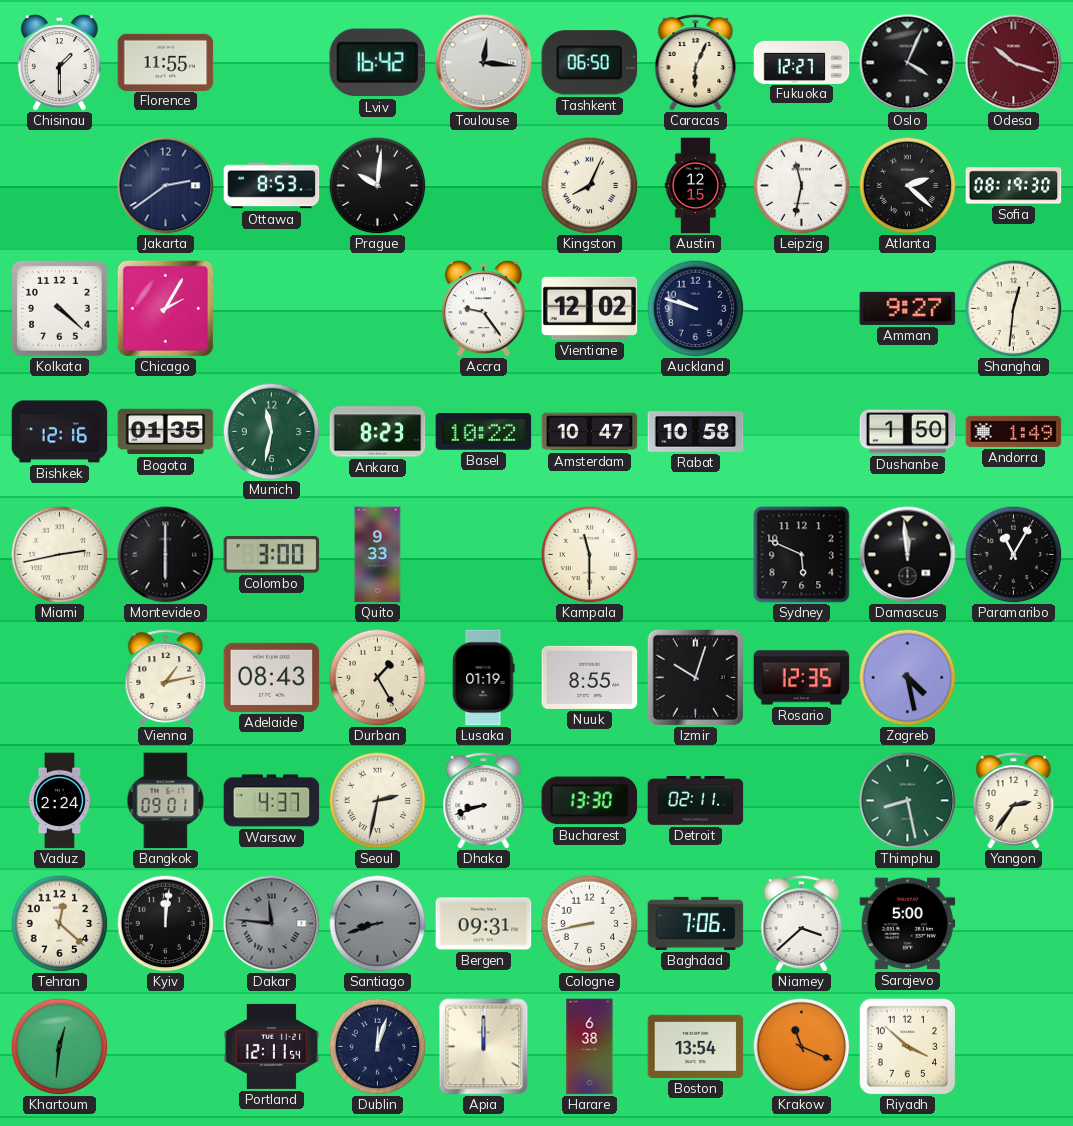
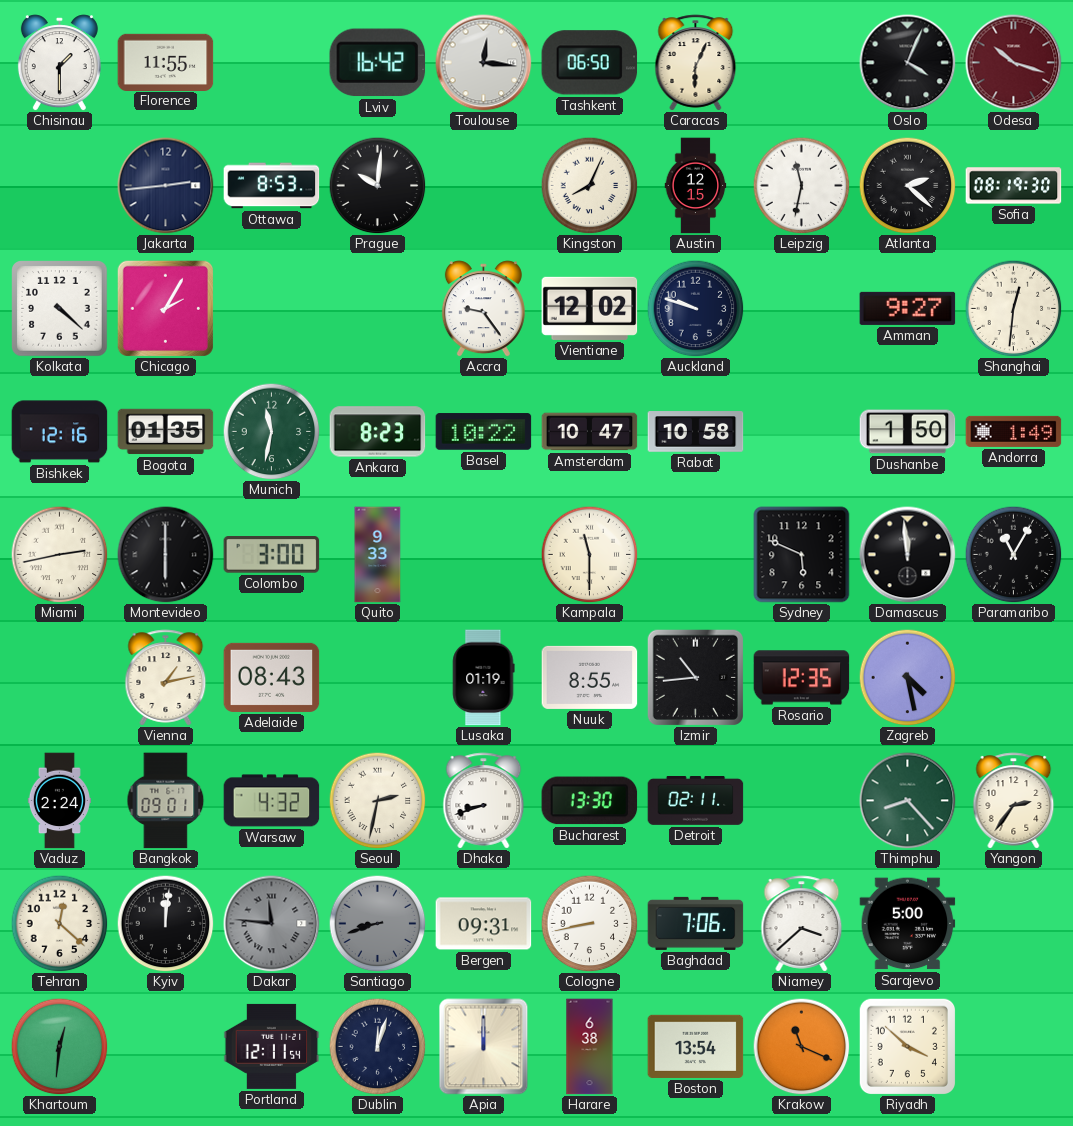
Fukuoka: 12:27 -> none (802, 62)
Jakarta: 2:39 -> 2:44 (166, 186)
Durban: 1:25 -> none (377, 677)
Izmir: 10:03 -> 10:44 (695, 677)
Warsaw: 4:37 -> 4:32 (272, 801)
Thimphu: 8:28 -> 8:23 (908, 801)
